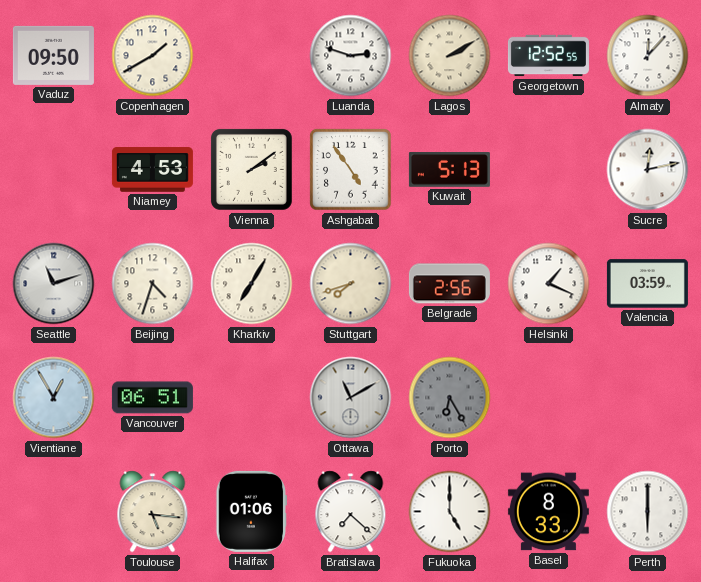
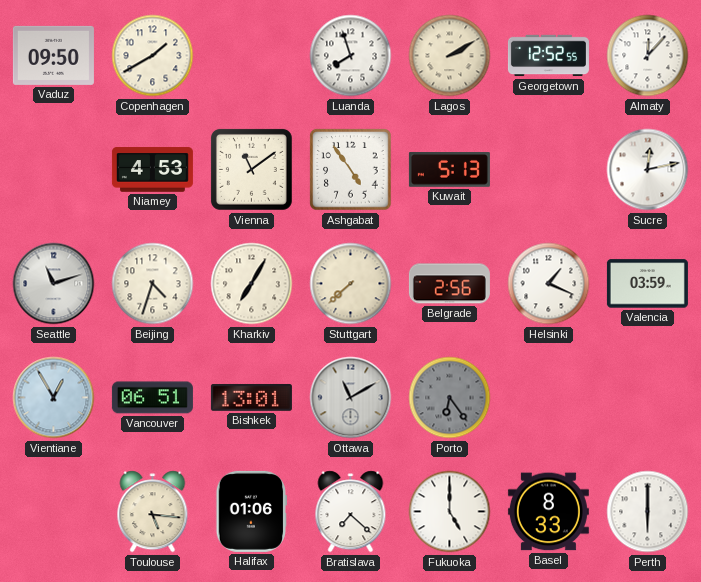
Luanda: 2:48 -> 7:57 (351, 56)
Vienna: 2:09 -> 11:09 (251, 169)
Stuttgart: 7:42 -> 7:38 (351, 284)
Bishkek: none -> 13:01 (251, 397)
Porto: 6:25 -> 6:24 (450, 398)
